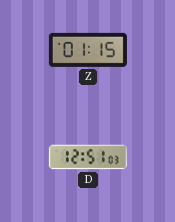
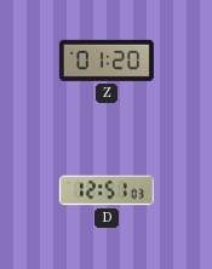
Z: 01:15 -> 01:20 (107, 61)
